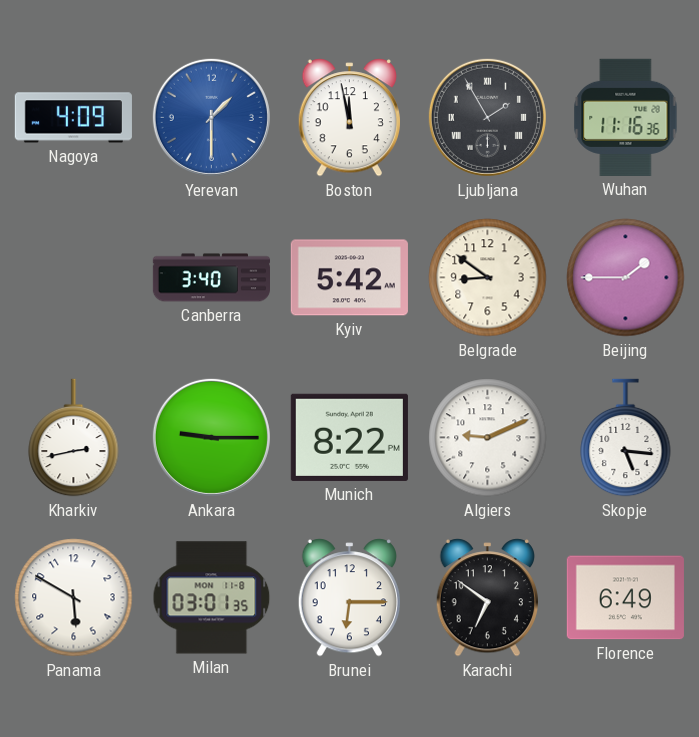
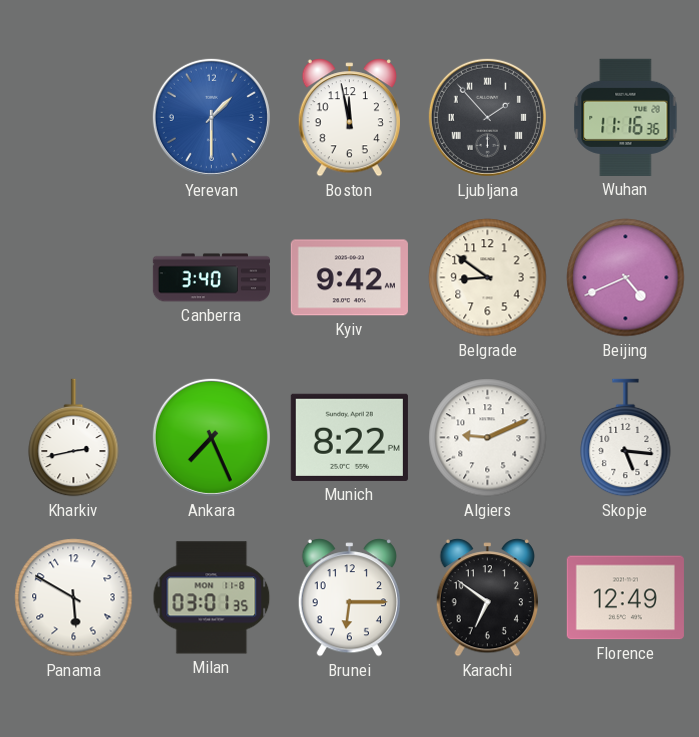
Nagoya: 4:09 -> none (73, 118)
Ljubljana: 1:55 -> 1:53 (487, 117)
Kyiv: 5:42 -> 9:42 (349, 278)
Beijing: 1:45 -> 4:41 (626, 278)
Ankara: 9:15 -> 7:26 (211, 437)
Florence: 6:49 -> 12:49 (625, 598)
